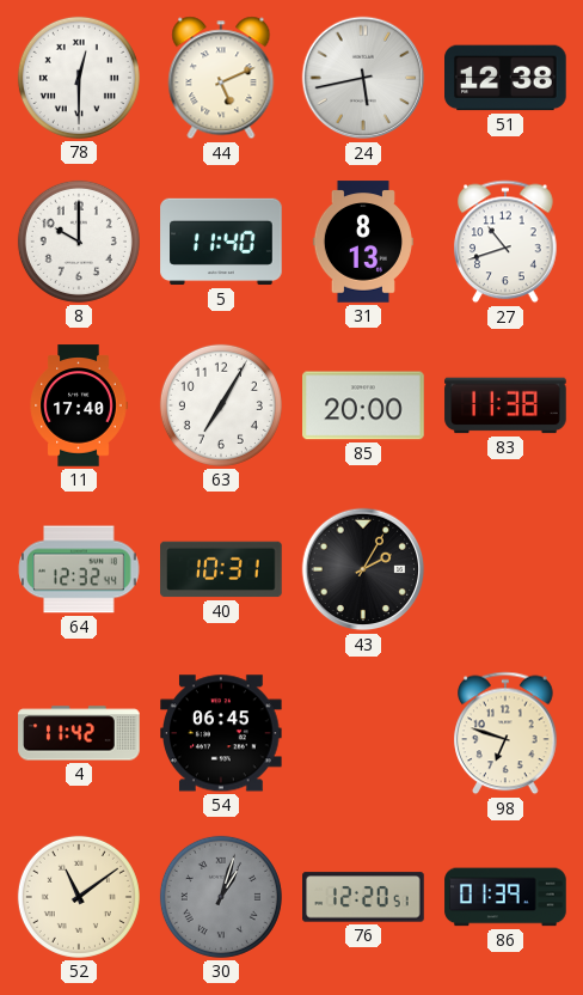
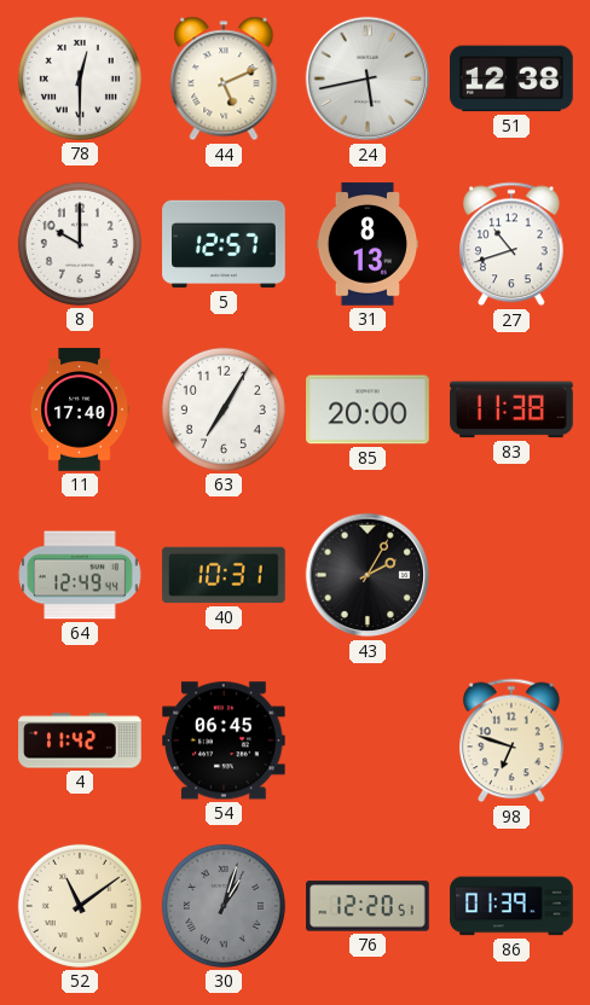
5: 11:40 -> 12:57 (224, 244)
64: 12:32 -> 12:49 (80, 575)
